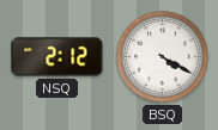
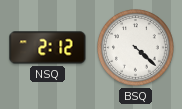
BSQ: 4:20 -> 4:22 (136, 48)
